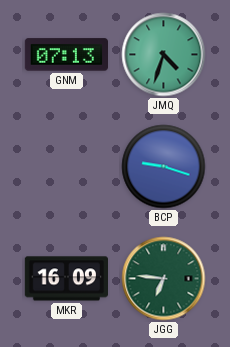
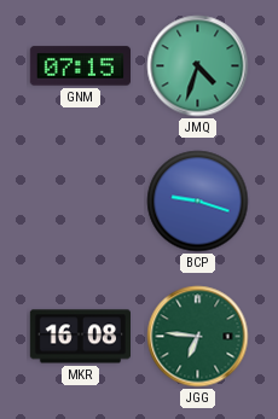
GNM: 07:13 -> 07:15 (80, 66)
MKR: 16:09 -> 16:08 (80, 337)
